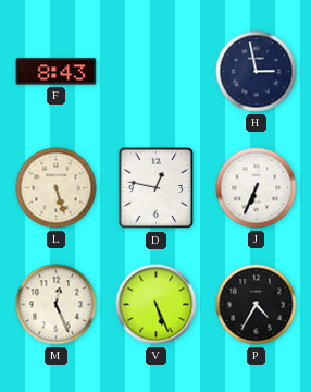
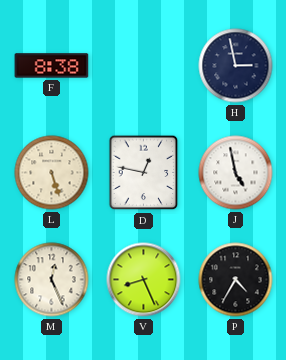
F: 8:43 -> 8:38 (52, 66)
J: 6:34 -> 4:58 (236, 173)
V: 5:26 -> 8:26 (144, 280)
